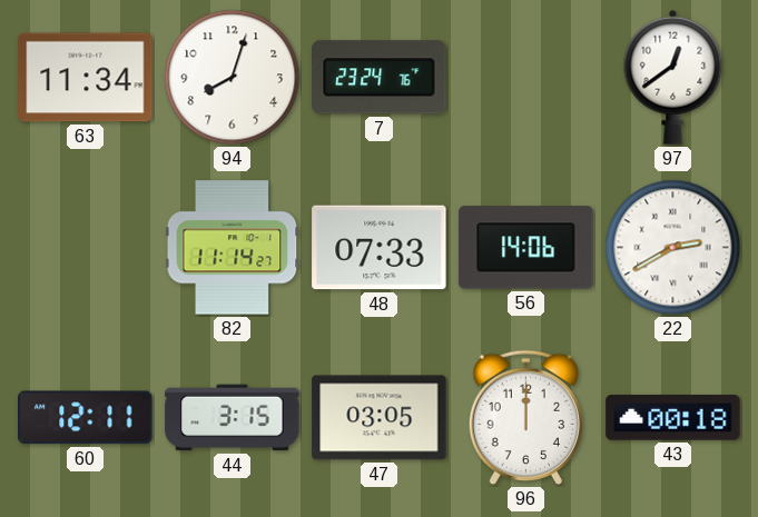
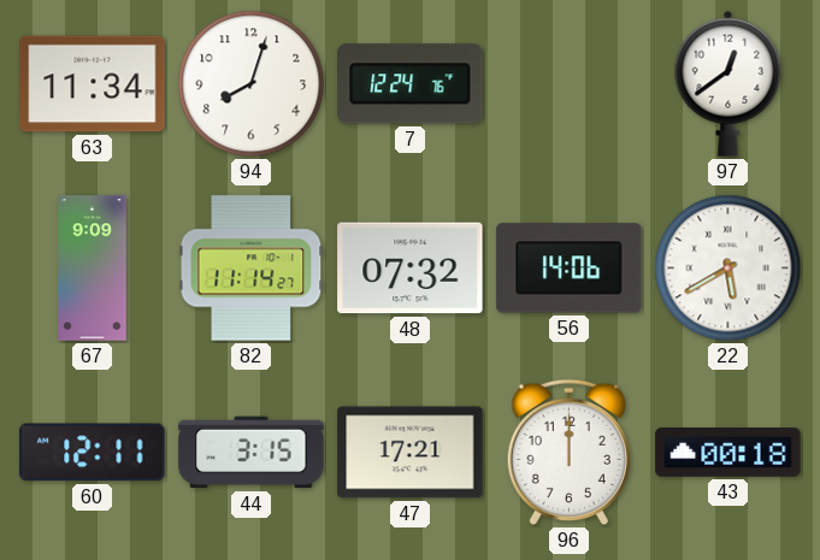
7: 23:24 -> 12:24 (411, 84)
67: none -> 9:09 (93, 269)
48: 07:33 -> 07:32 (411, 269)
22: 2:40 -> 5:40 (728, 269)
47: 03:05 -> 17:21 (411, 453)
